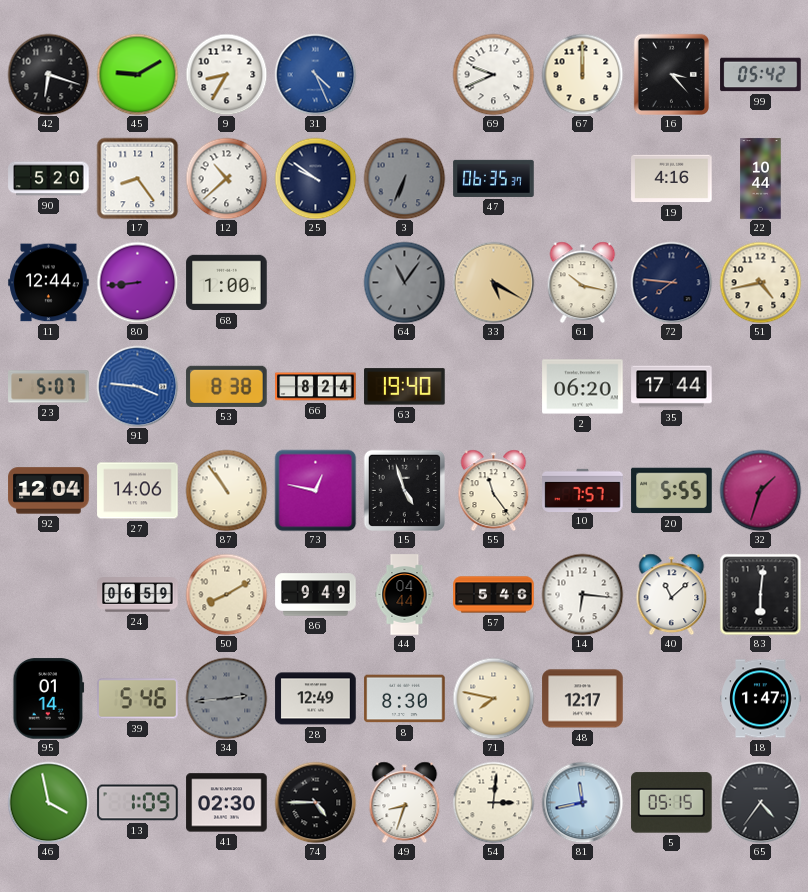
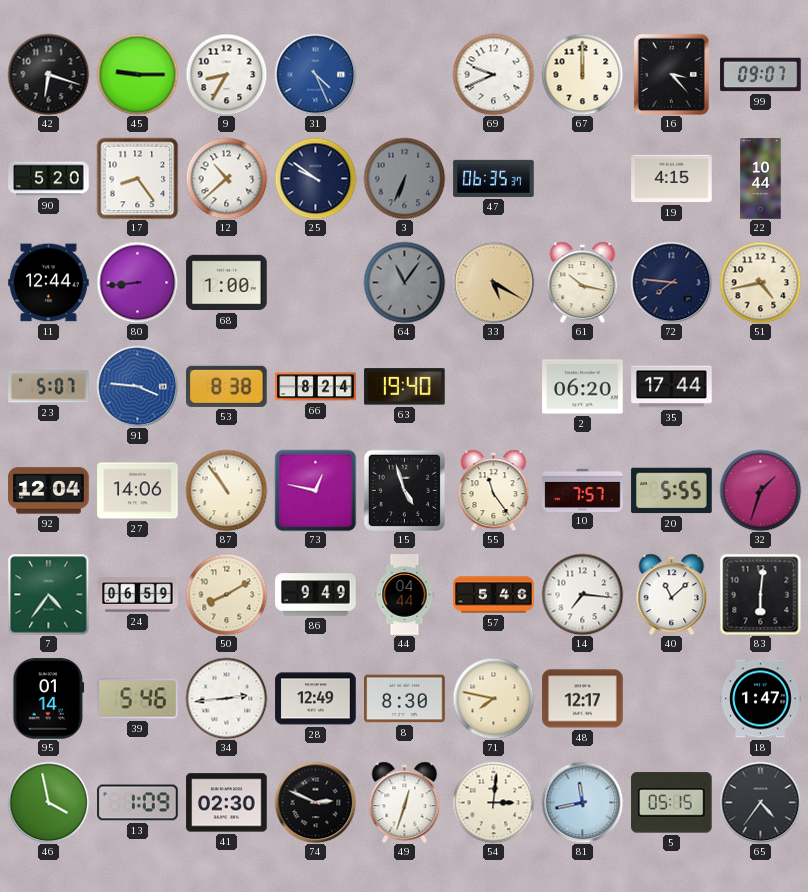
45: 9:10 -> 9:15 (137, 74)
99: 05:42 -> 09:07 (761, 75)
19: 4:16 -> 4:15 (672, 179)
7: none -> 4:36 (48, 594)
14: 6:16 -> 7:16 (582, 594)
34 dial: grey -> white (226, 698)
74: 4:45 -> 2:49 (315, 802)
49: 8:33 -> 12:33 (405, 802)
